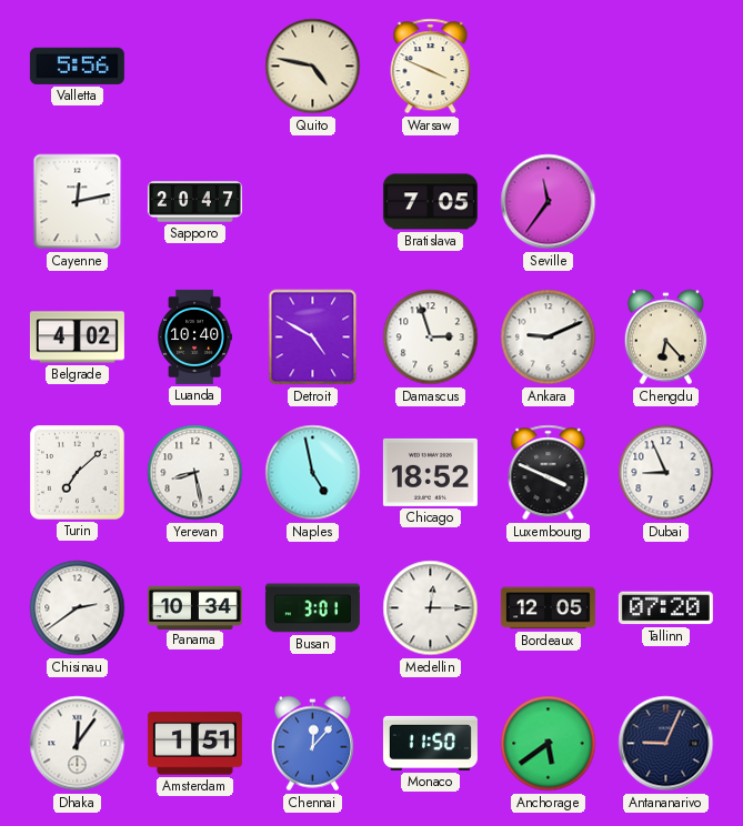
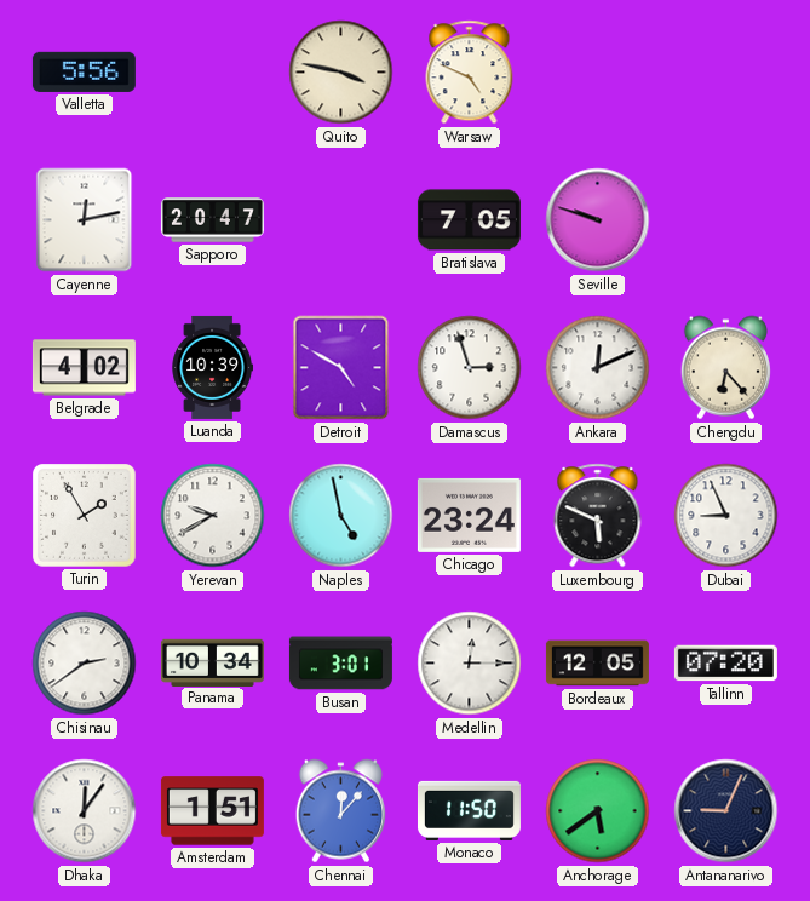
Quito: 4:47 -> 3:47 (341, 73)
Warsaw: 3:49 -> 4:49 (470, 73)
Seville: 11:36 -> 9:48 (598, 220)
Luanda: 10:40 -> 10:39 (212, 367)
Ankara: 9:11 -> 12:11 (598, 368)
Turin: 7:08 -> 1:55 (85, 516)
Yerevan: 8:28 -> 9:40 (213, 516)
Chicago: 18:52 -> 23:24 (469, 515)
Luxembourg: 3:49 -> 5:49 (598, 516)
